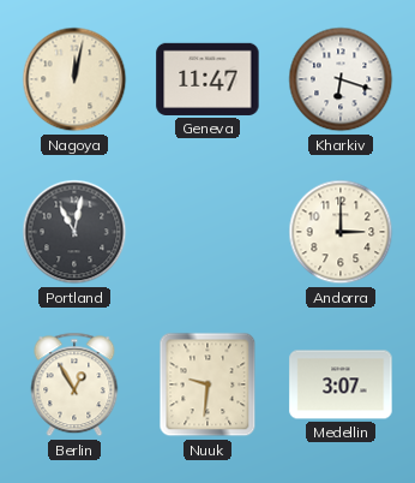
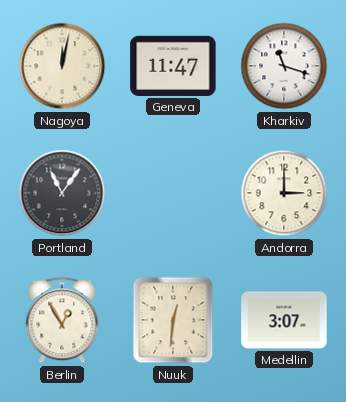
Kharkiv: 6:18 -> 11:18 (284, 66)
Portland: 11:02 -> 11:06 (62, 193)
Nuuk: 9:31 -> 12:31 (173, 320)
